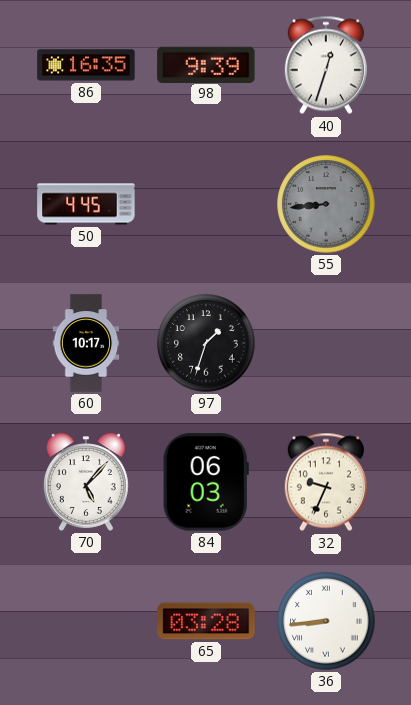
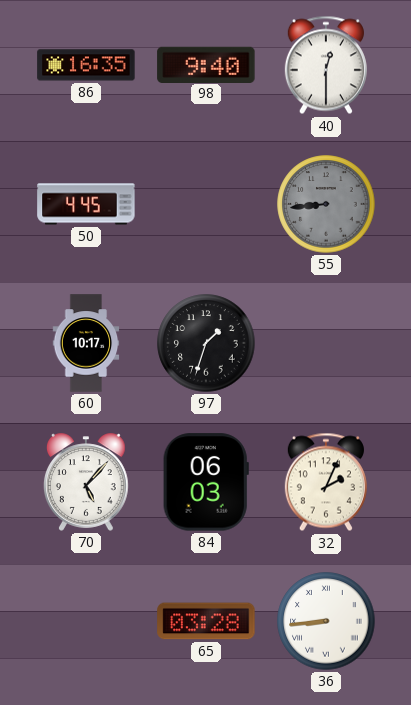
98: 9:39 -> 9:40 (206, 64)
40: 12:33 -> 12:30 (326, 65)
32: 9:34 -> 2:04 (326, 482)
